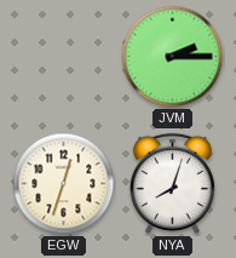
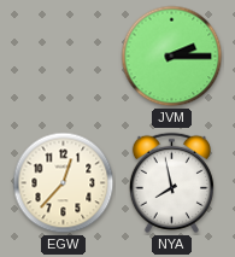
EGW: 12:33 -> 12:37 (64, 183)
NYA: 8:03 -> 7:58 (171, 182)
